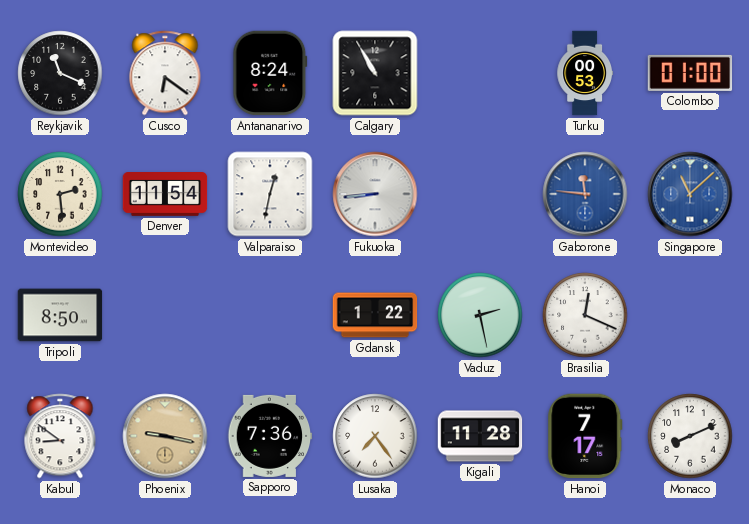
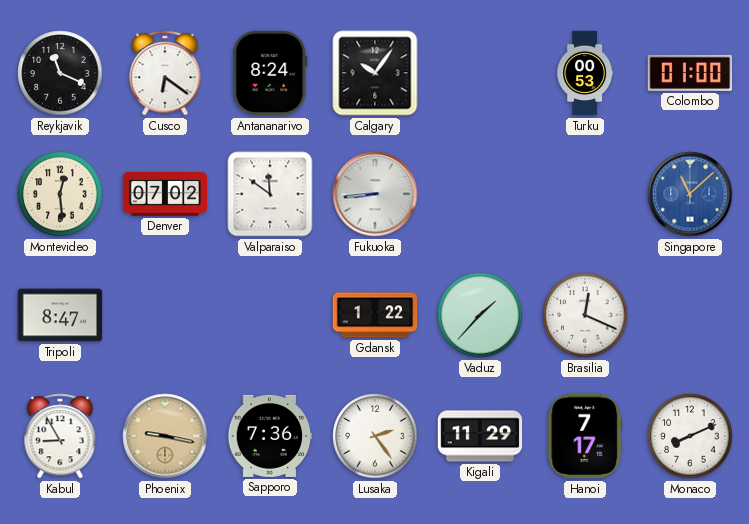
Calgary: 10:55 -> 10:06 (375, 73)
Montevideo: 2:29 -> 12:29 (60, 194)
Denver: 11:54 -> 07:02 (165, 195)
Valparaiso: 12:32 -> 11:51 (270, 194)
Gaborone: 11:46 -> none (585, 194)
Tripoli: 8:50 -> 8:47 (60, 315)
Vaduz: 2:28 -> 1:37 (480, 315)
Kabul: 8:51 -> 8:55 (60, 436)
Lusaka: 7:24 -> 2:24 (375, 436)
Kigali: 11:28 -> 11:29 (480, 436)
